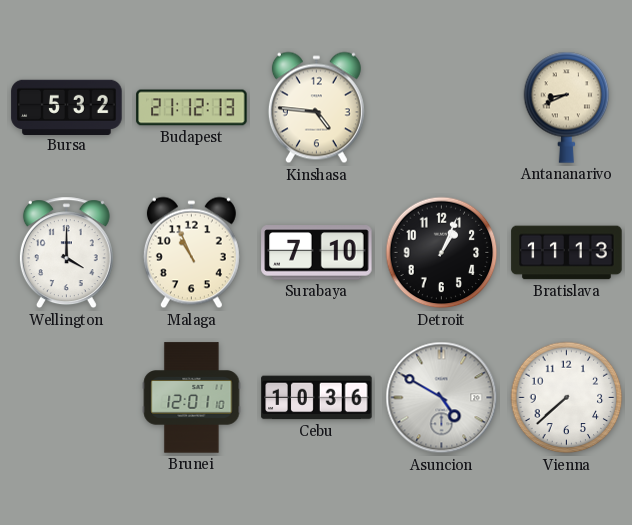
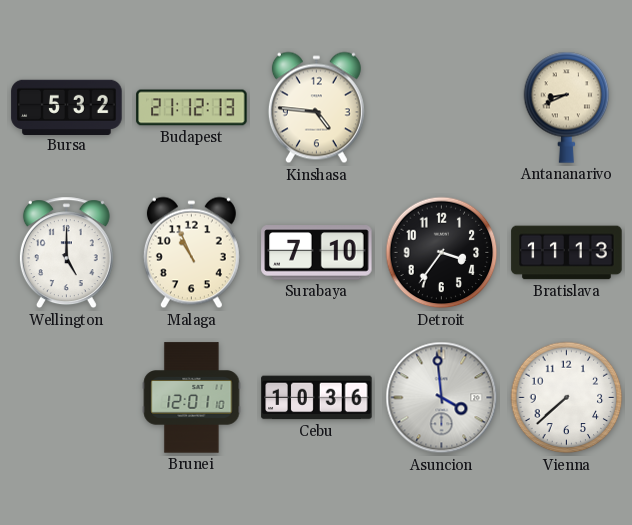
Wellington: 4:00 -> 5:00 (66, 253)
Detroit: 1:04 -> 3:36 (442, 253)
Asuncion: 4:50 -> 3:59 (442, 398)
